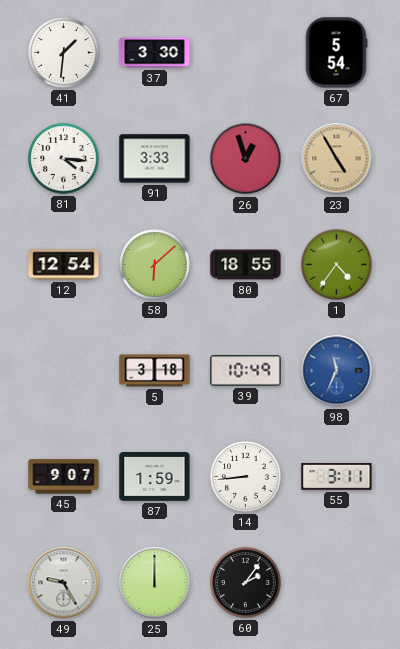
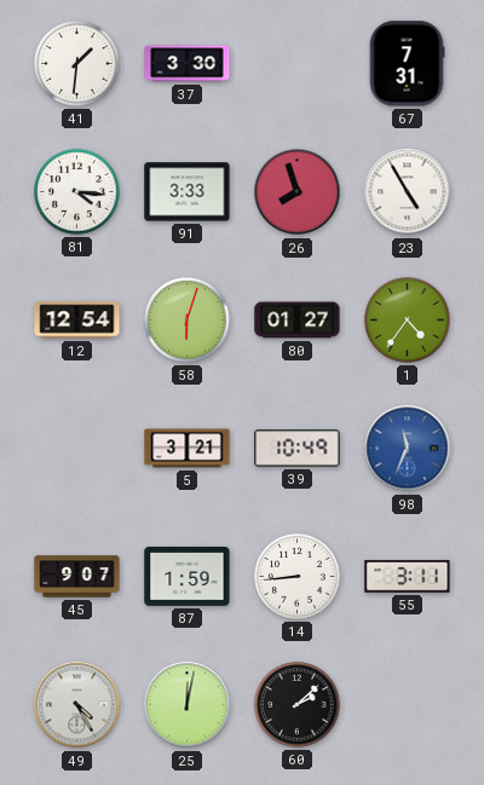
67: 5:54 -> 7:31 (407, 64)
26: 12:57 -> 7:57 (298, 192)
23 dial: champagne -> white (408, 192)
58: 6:08 -> 6:03 (188, 321)
80: 18:55 -> 01:27 (298, 321)
5: 3:18 -> 3:21 (188, 449)
49: 9:25 -> 4:25 (77, 705)
25: 12:00 -> 12:02 (188, 705)
60: 2:06 -> 2:08 (298, 705)
